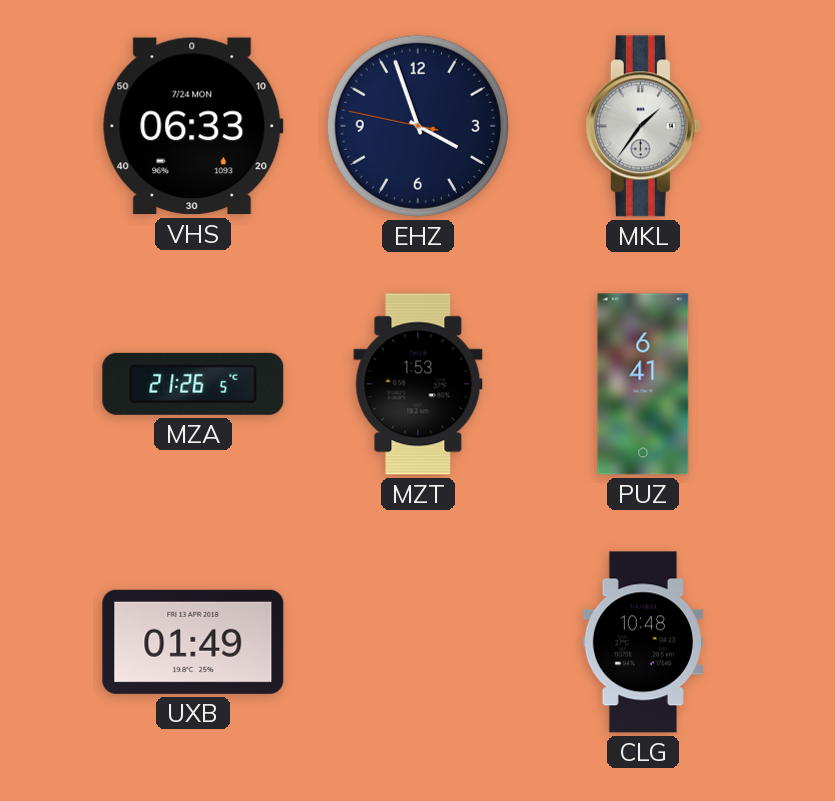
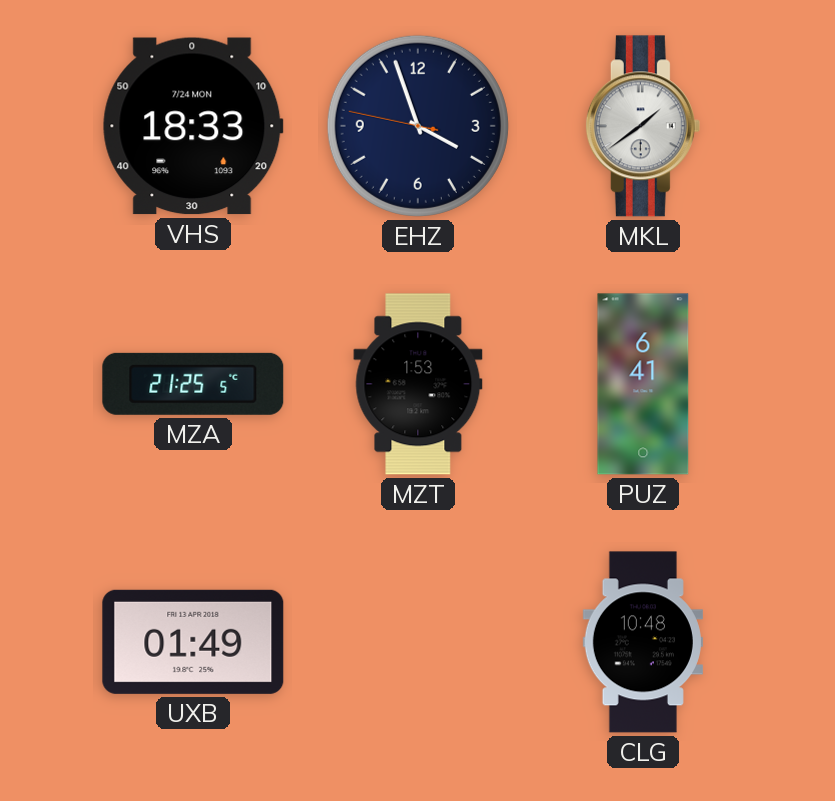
VHS: 06:33 -> 18:33 (193, 126)
MKL: 1:36 -> 1:39 (643, 126)
MZA: 21:26 -> 21:25 (193, 384)
